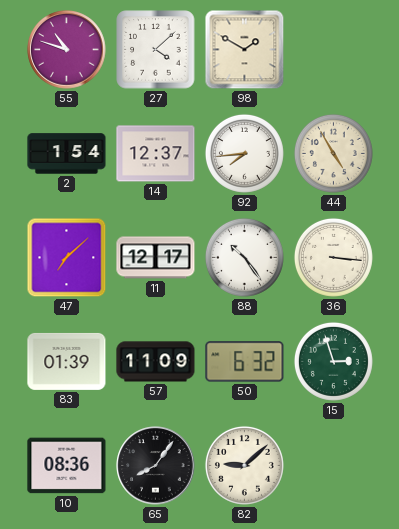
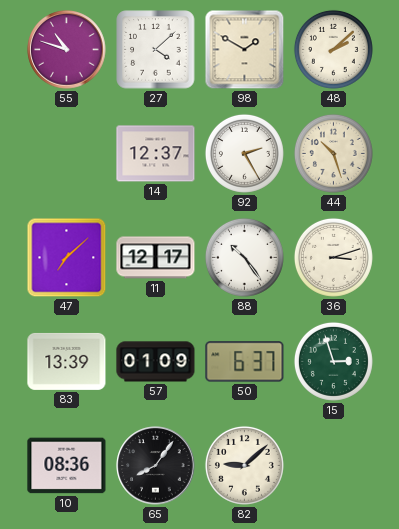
48: none -> 2:08 (333, 49)
2: 1:54 -> none (67, 154)
92: 7:44 -> 2:25 (244, 153)
44: 4:55 -> 10:27 (333, 153)
36: 3:16 -> 3:12 (333, 257)
83: 01:39 -> 13:39 (67, 361)
57: 11:09 -> 01:09 (156, 362)
50: 6:32 -> 6:37 (245, 362)
